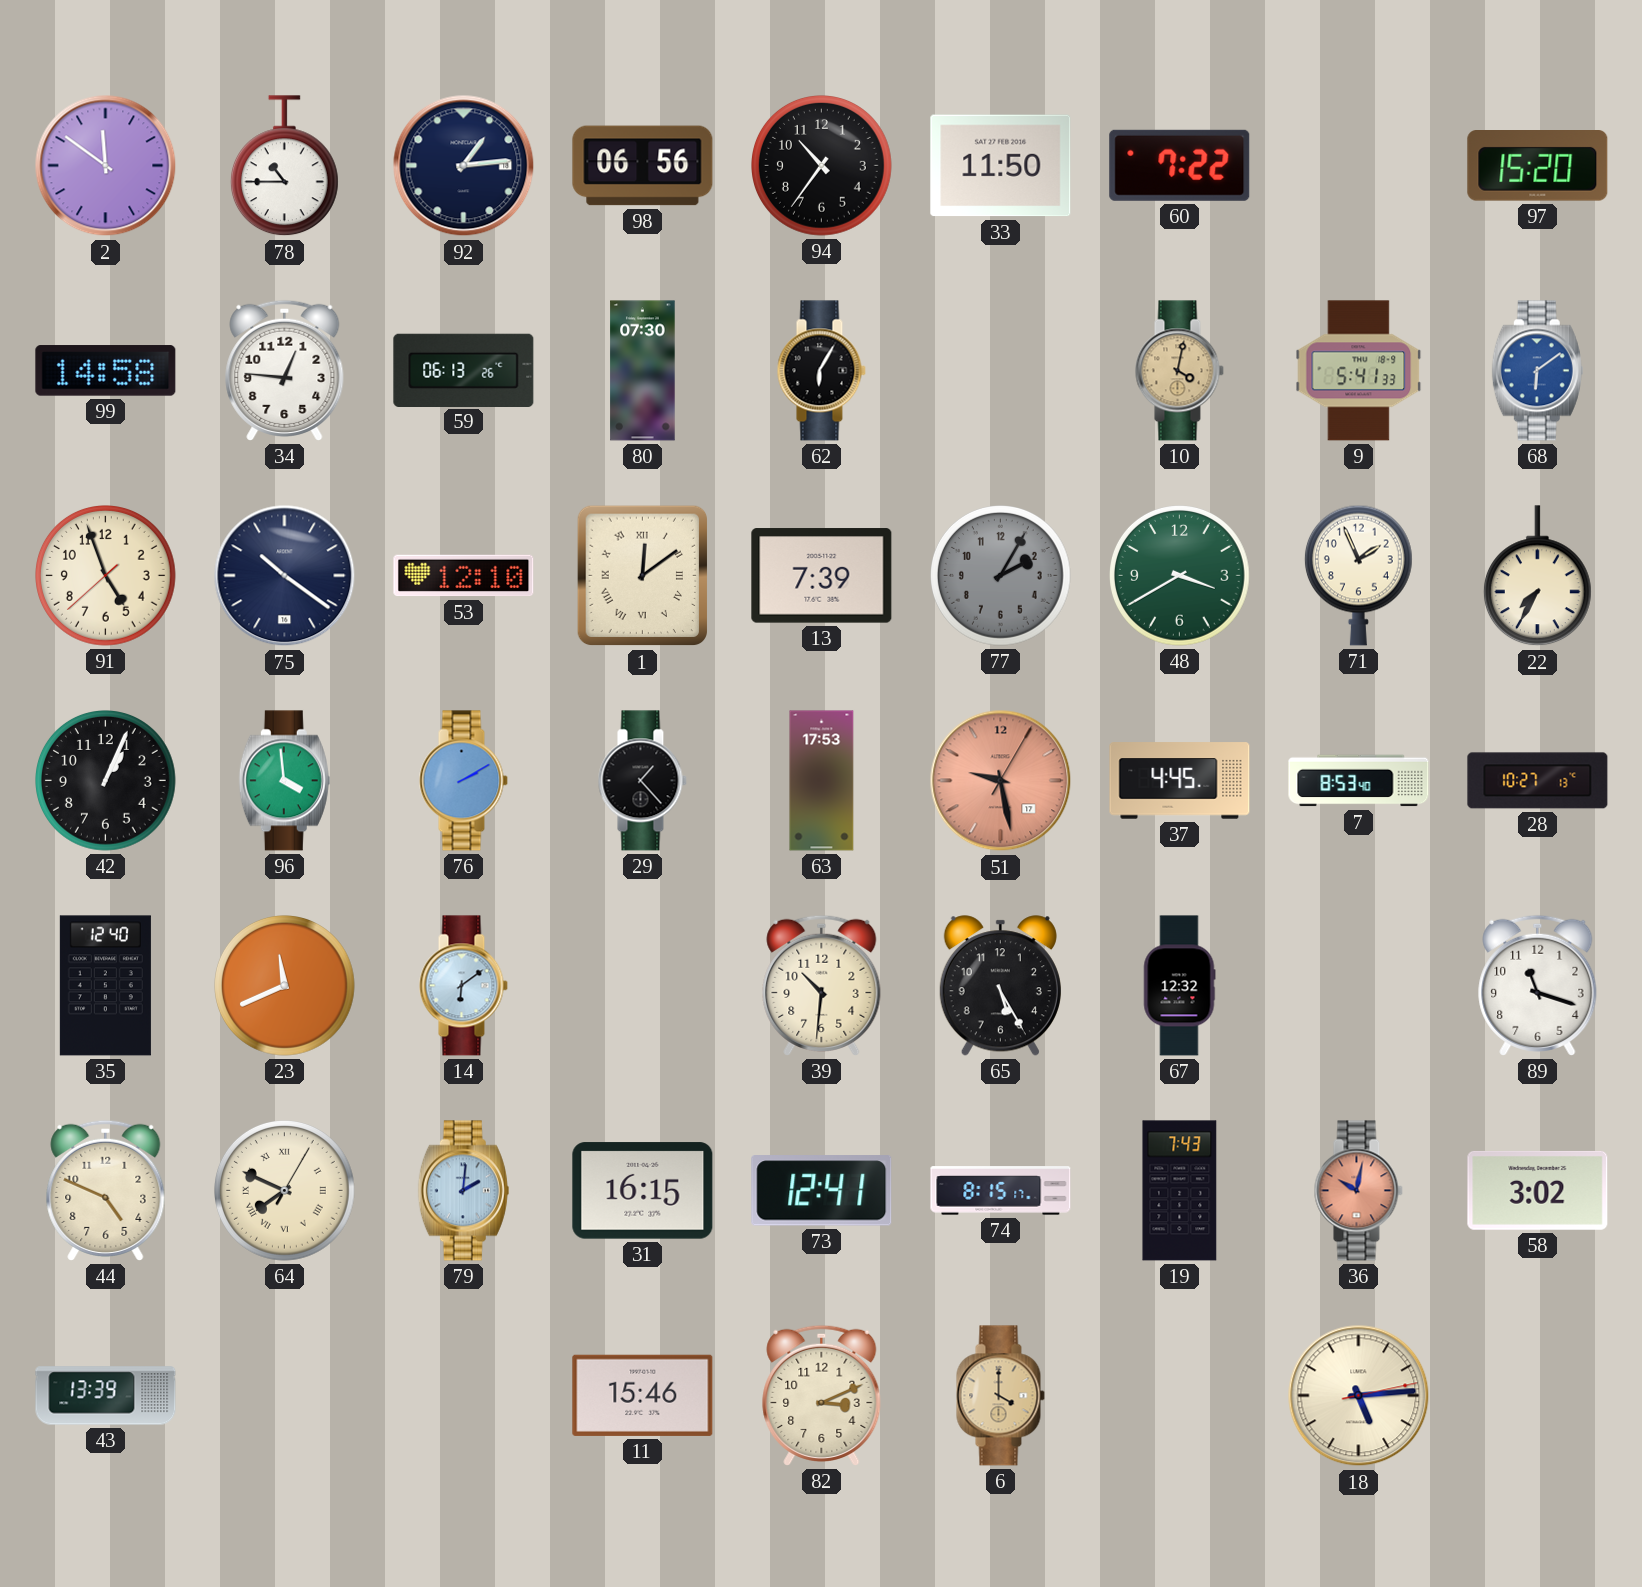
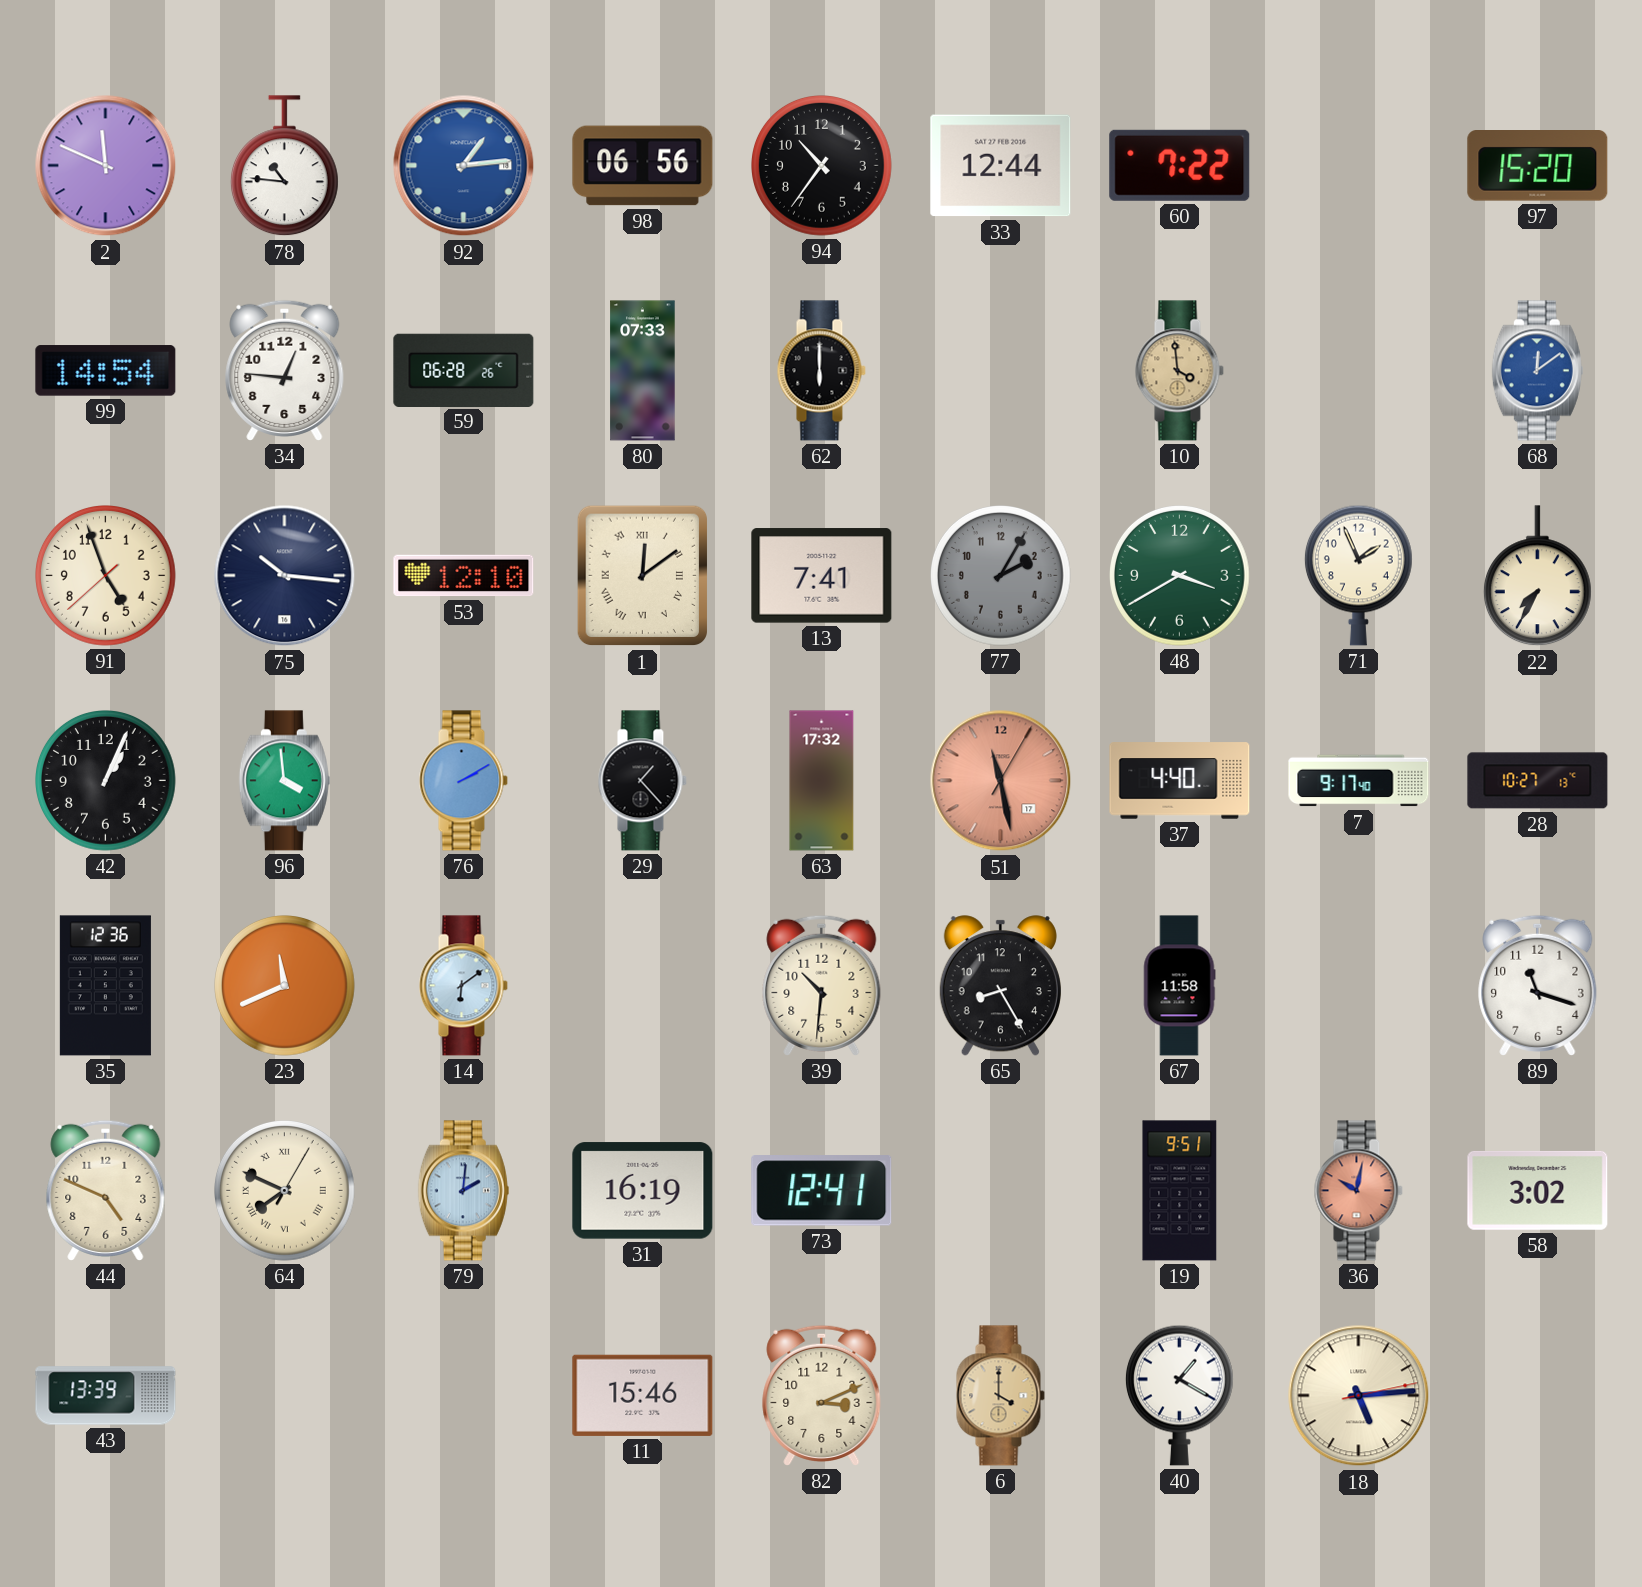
2: 11:51 -> 11:49 (106, 166)
78: 10:45 -> 10:46 (284, 166)
92 dial: navy -> blue (464, 166)
33: 11:50 -> 12:44 (1001, 166)
99: 14:58 -> 14:54 (106, 371)
59: 06:13 -> 06:28 (464, 370)
80: 07:30 -> 07:33 (643, 371)
62: 6:05 -> 6:00 (821, 371)
10: 4:02 -> 3:59 (1179, 371)
9: 5:41 -> none (1359, 371)
68: 6:09 -> 12:09 (1537, 371)
75: 10:21 -> 10:16 (285, 576)
13: 7:39 -> 7:41 (822, 576)
63: 17:53 -> 17:32 (822, 781)
51: 9:28 -> 11:28 (1001, 781)
37: 4:45 -> 4:40 (1180, 781)
7: 8:53 -> 9:17 (1359, 781)
35: 12:40 -> 12:36 (105, 986)
65: 5:25 -> 8:25 (1000, 986)
67: 12:32 -> 11:58 (1179, 986)
31: 16:15 -> 16:19 (643, 1191)
74: 8:15 -> none (1001, 1191)
19: 7:43 -> 9:51 (1180, 1191)
40: none -> 1:20 (1179, 1395)
